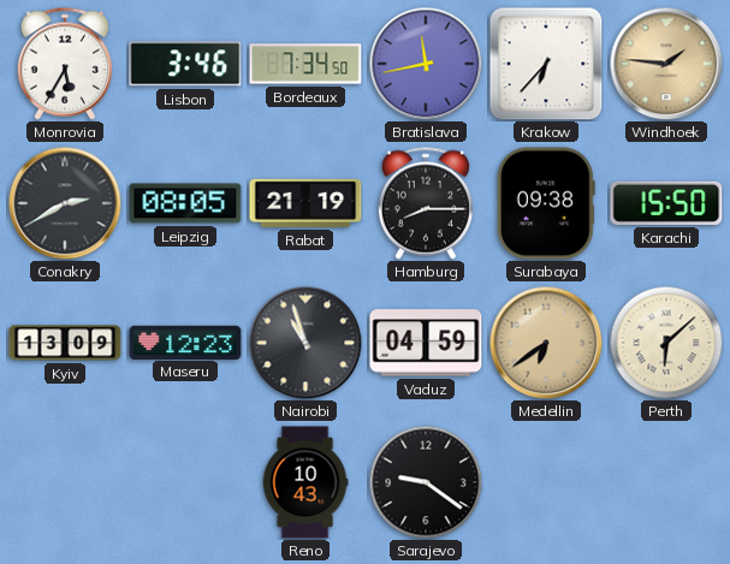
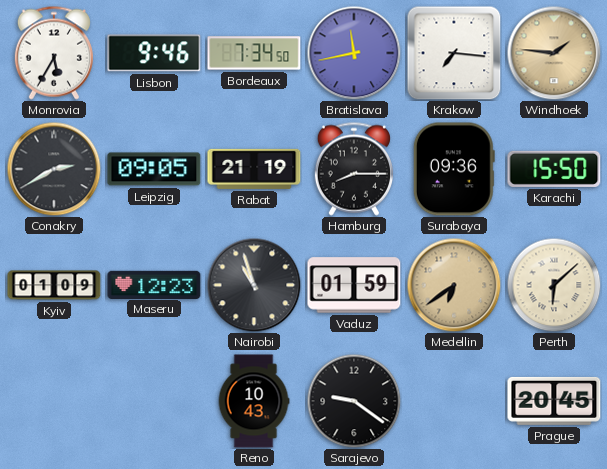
Lisbon: 3:46 -> 9:46 (154, 53)
Krakow: 6:37 -> 7:16 (454, 53)
Leipzig: 08:05 -> 09:05 (154, 169)
Surabaya: 09:38 -> 09:36 (454, 169)
Kyiv: 13:09 -> 01:09 (54, 285)
Vaduz: 04:59 -> 01:59 (354, 285)
Prague: none -> 20:45 (554, 401)
